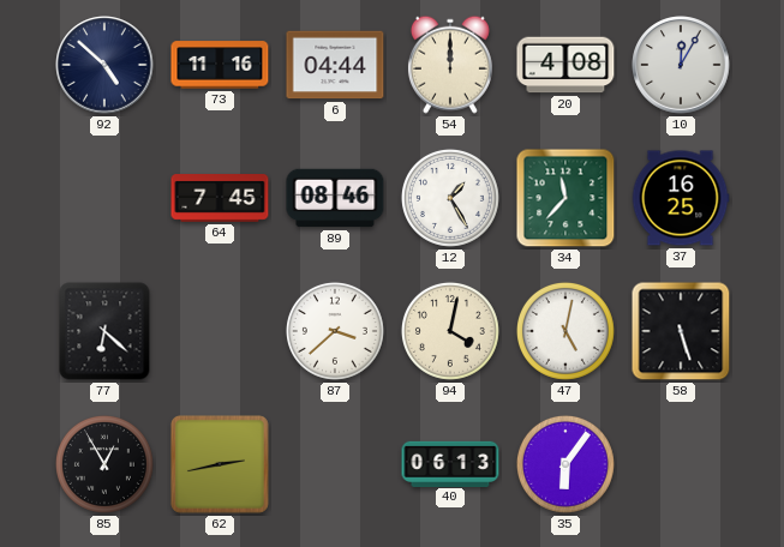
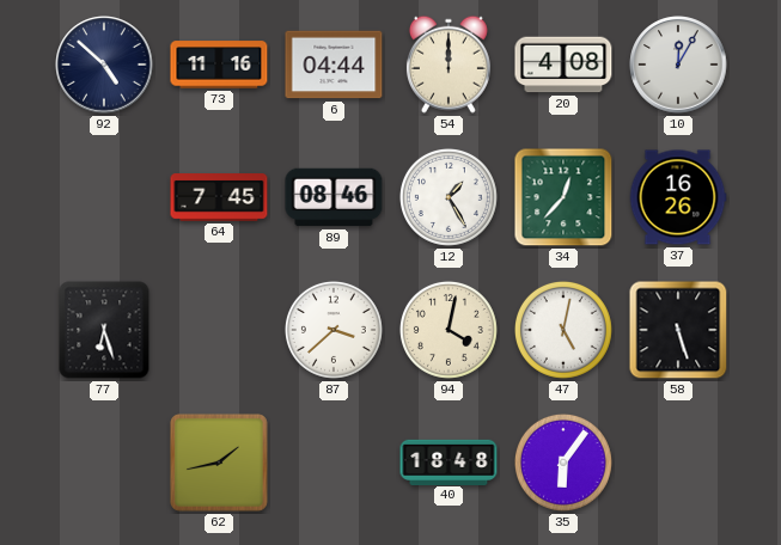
34: 11:37 -> 12:37 (563, 197)
37: 16:25 -> 16:26 (678, 197)
77: 6:22 -> 6:27 (104, 330)
85: 12:55 -> none (104, 464)
62: 2:43 -> 1:43 (219, 463)
40: 06:13 -> 18:48 (449, 461)
